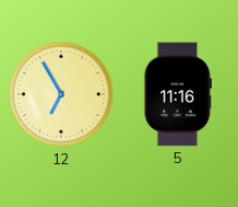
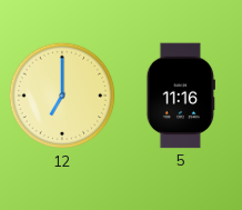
12: 6:55 -> 7:00 (62, 96)
